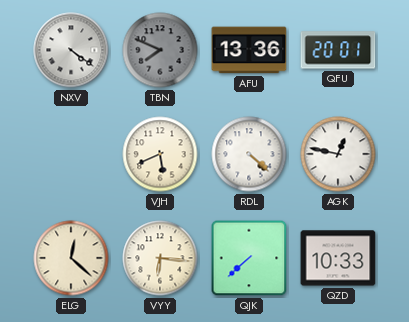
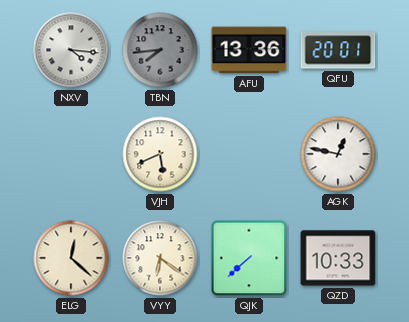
NXV: 4:21 -> 4:16 (71, 50)
TBN: 7:49 -> 7:44 (160, 50)
RDL: 4:22 -> none (249, 154)
VYY: 6:16 -> 6:21 (160, 258)
